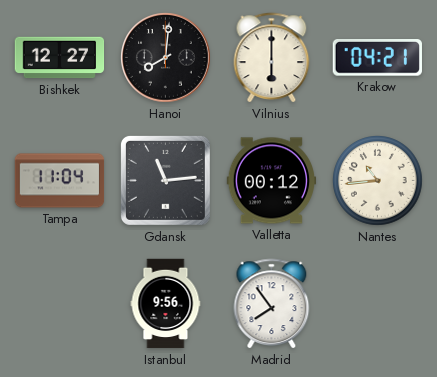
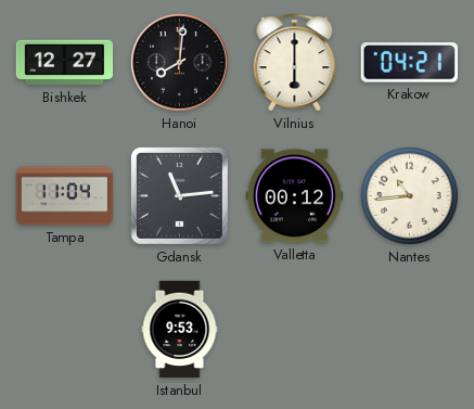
Istanbul: 9:56 -> 9:53 (180, 330)
Madrid: 7:54 -> none (272, 304)
